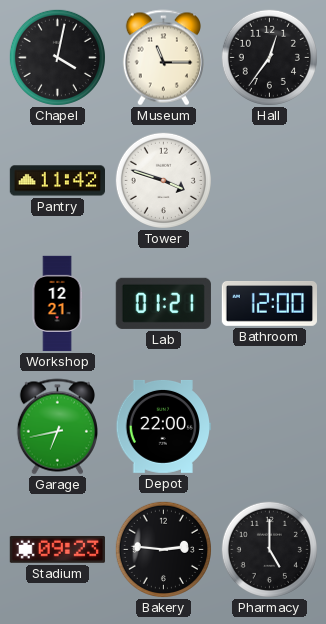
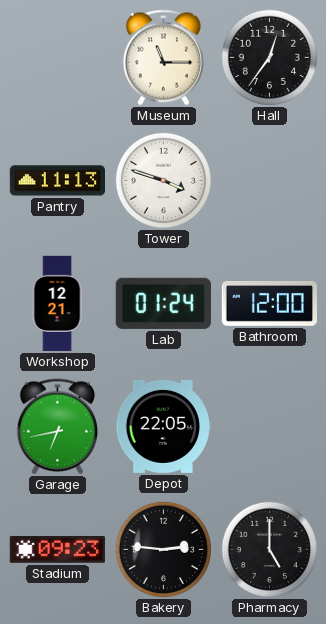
Chapel: 4:02 -> none (57, 57)
Pantry: 11:42 -> 11:13 (57, 181)
Lab: 01:21 -> 01:24 (163, 303)
Depot: 22:00 -> 22:05 (163, 426)
